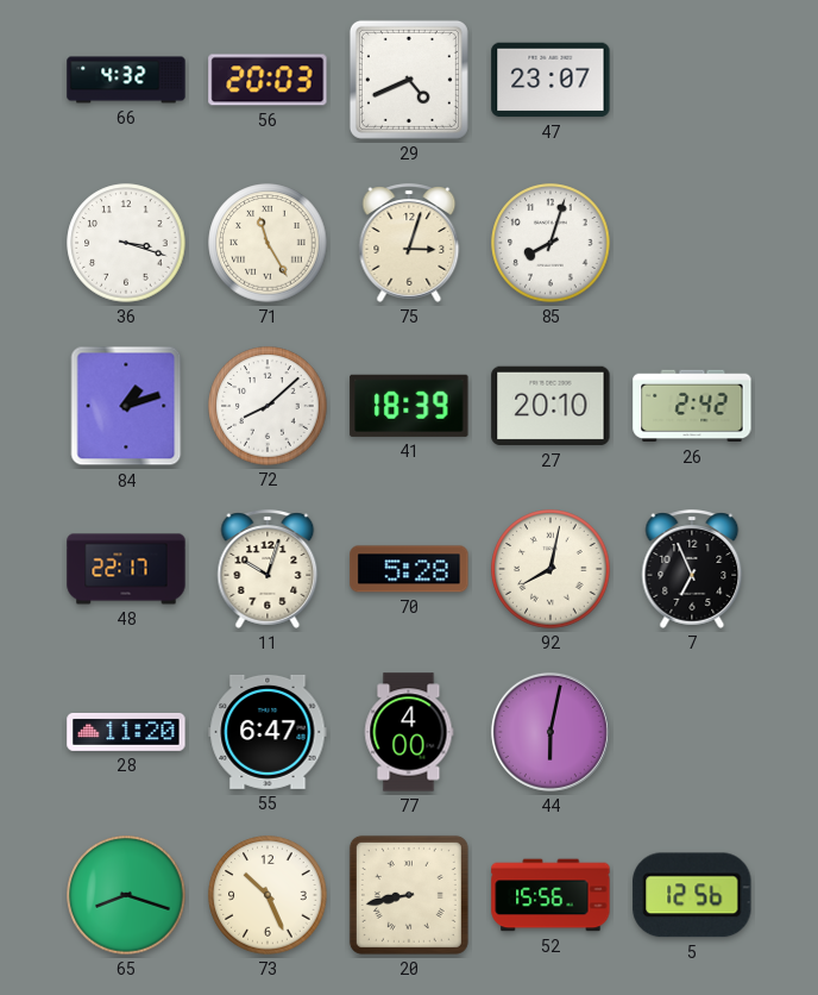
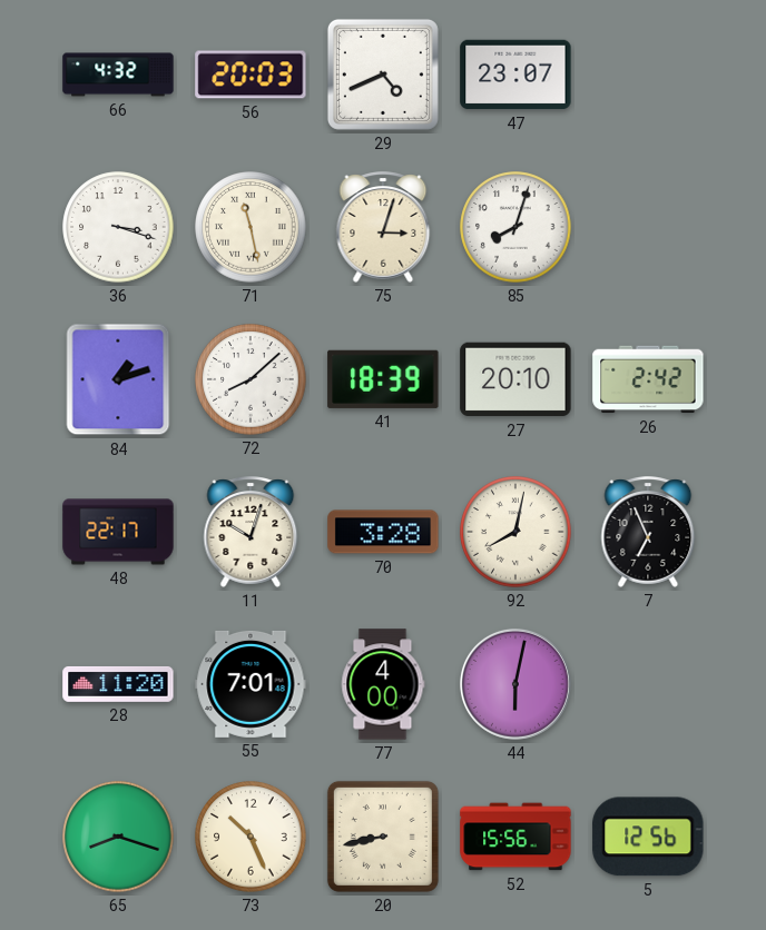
71: 11:25 -> 11:28 (251, 227)
70: 5:28 -> 3:28 (383, 532)
55: 6:47 -> 7:01 (251, 684)
